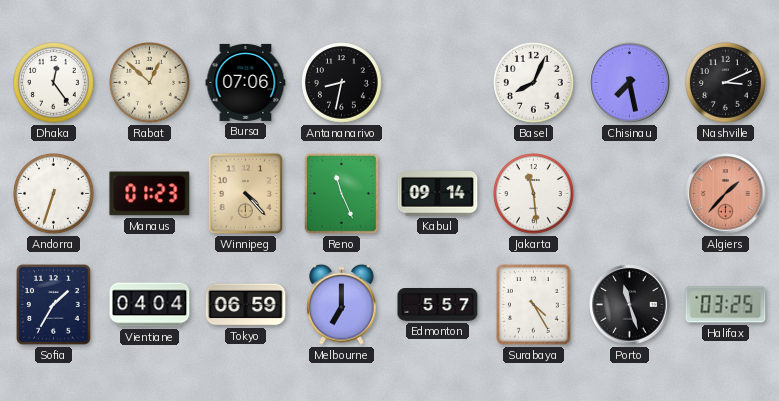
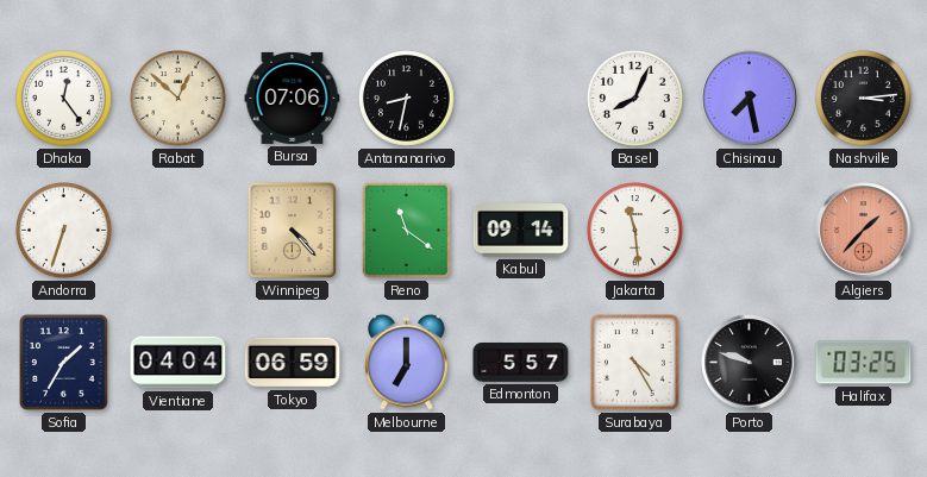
Nashville: 3:11 -> 3:14 (864, 99)
Manaus: 01:23 -> none (150, 194)
Reno: 11:26 -> 11:21 (407, 231)
Porto: 11:27 -> 9:48 (750, 363)
